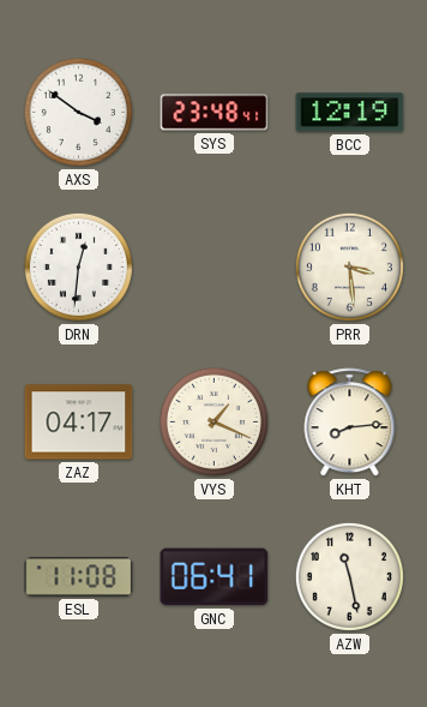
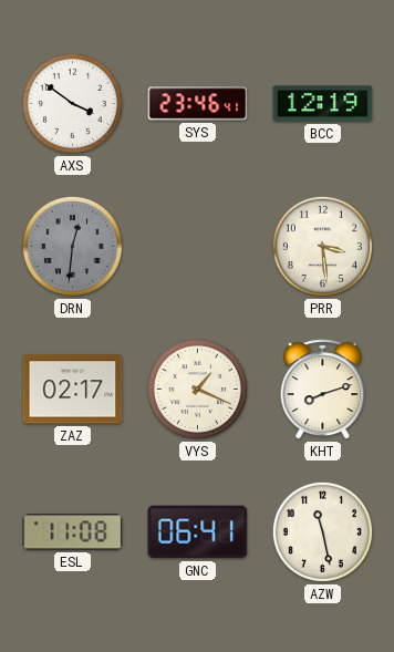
SYS: 23:48 -> 23:46 (198, 104)
DRN dial: white -> grey (72, 246)
ZAZ: 04:17 -> 02:17 (73, 390)
KHT: 8:14 -> 8:12 (323, 390)
